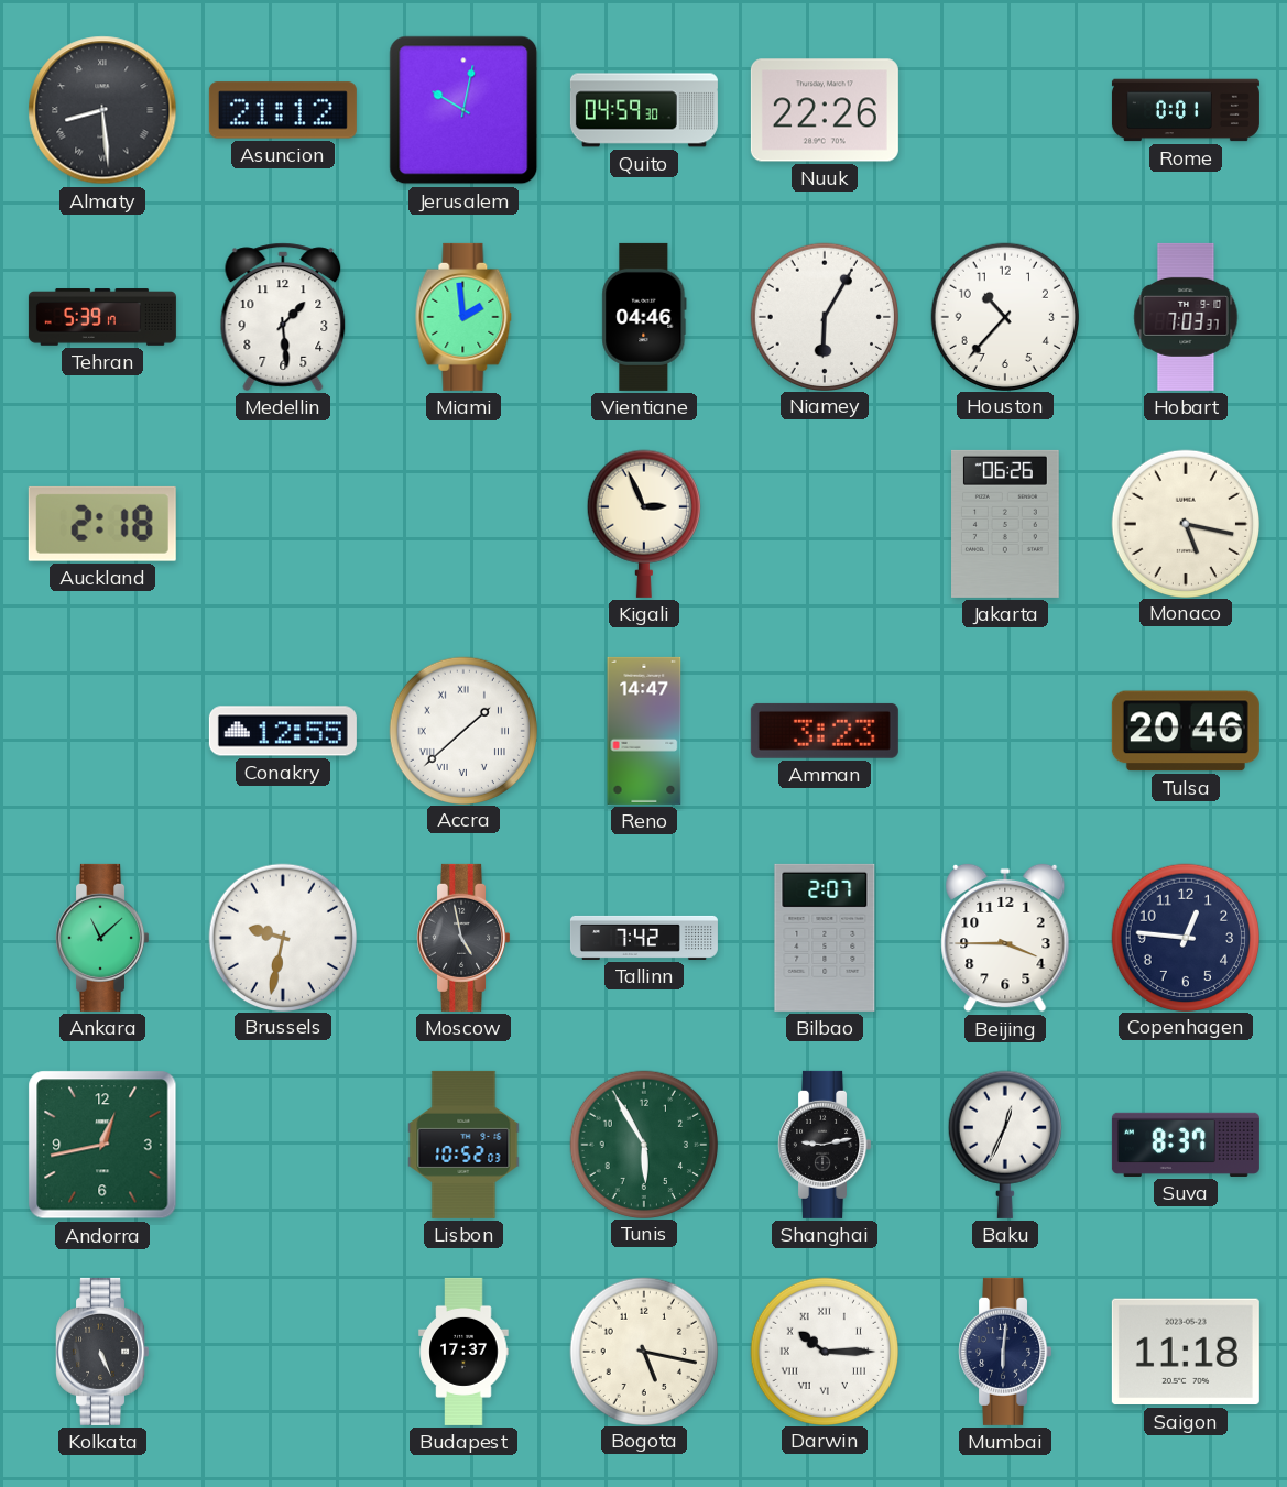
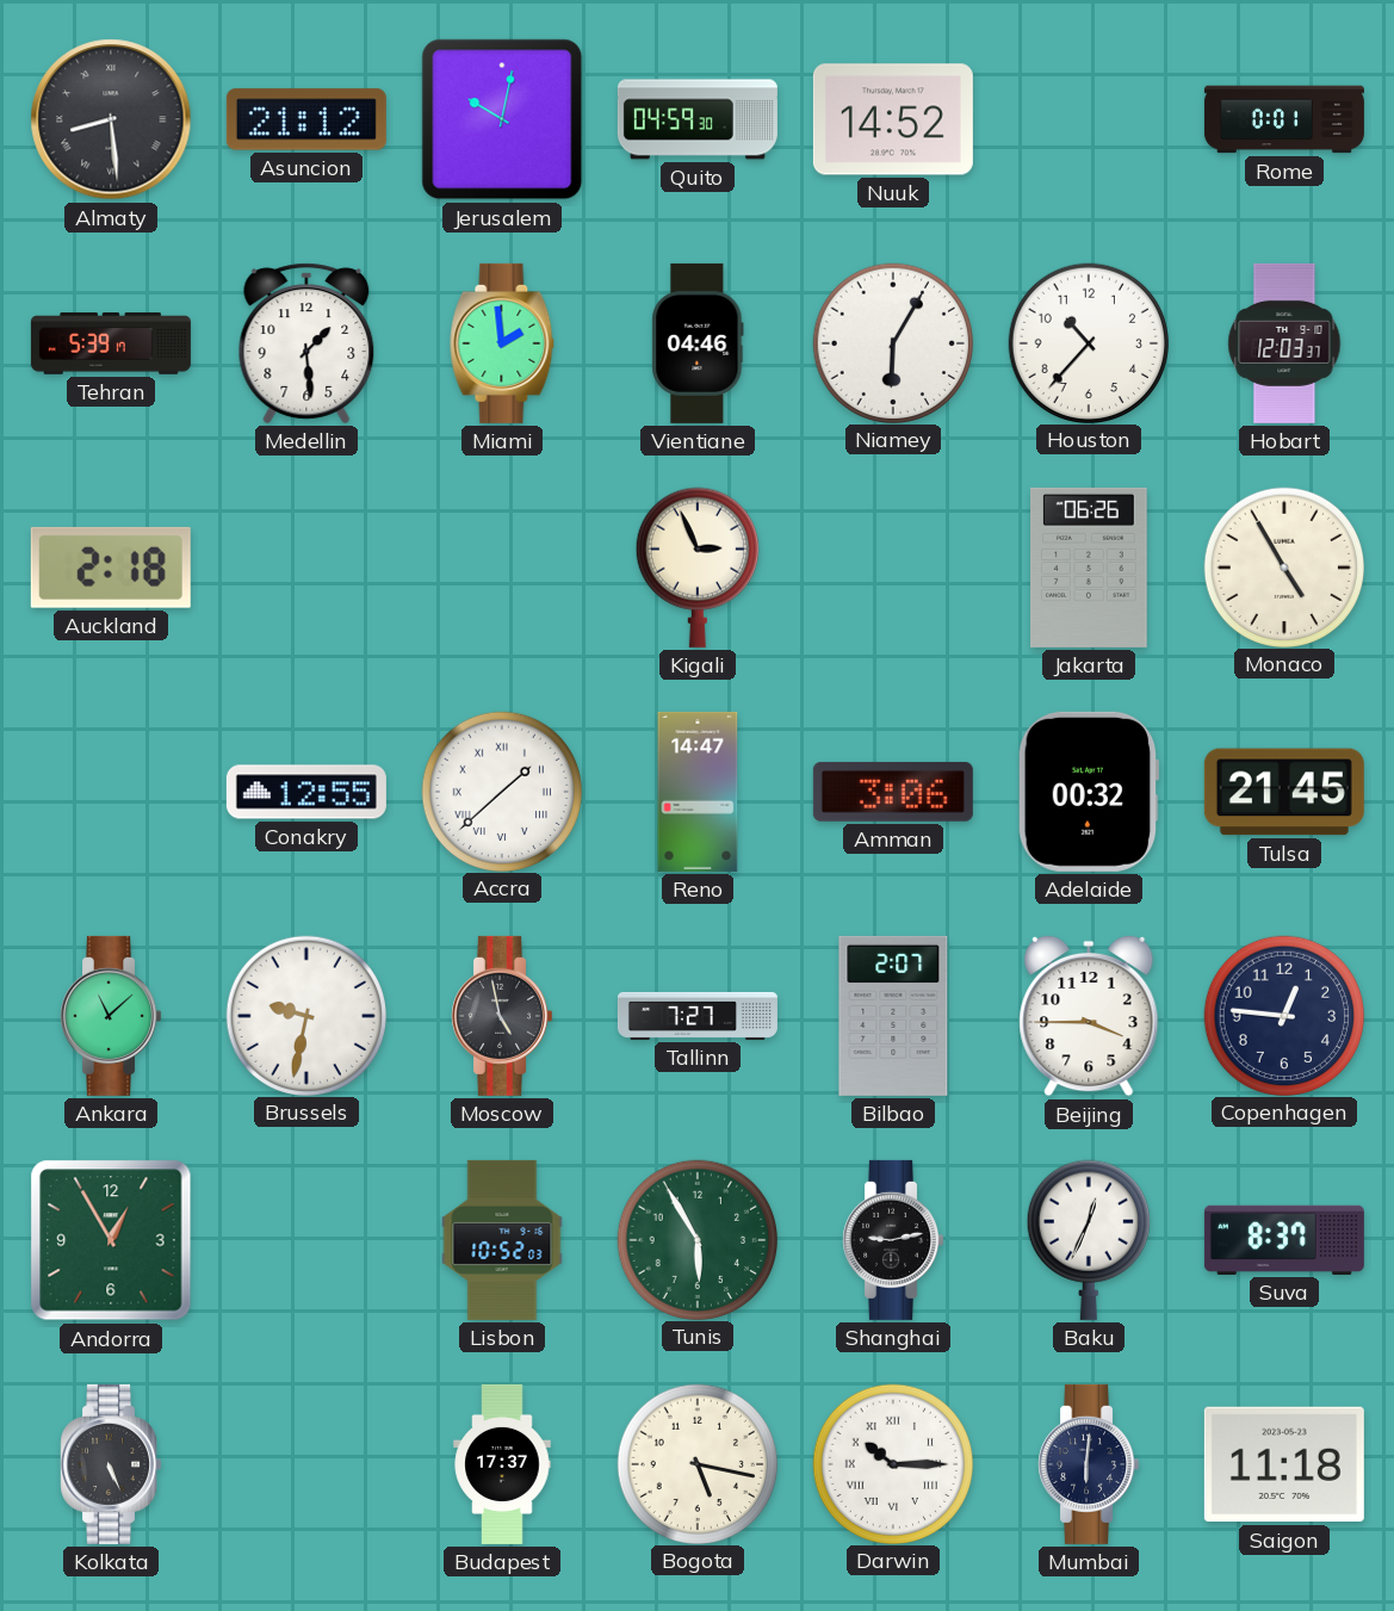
Nuuk: 22:26 -> 14:52 (893, 119)
Hobart: 7:03 -> 12:03 (1284, 343)
Monaco: 5:17 -> 4:55 (1283, 566)
Amman: 3:23 -> 3:06 (893, 792)
Adelaide: none -> 00:32 (1089, 792)
Tulsa: 20:46 -> 21:45 (1284, 792)
Tallinn: 7:42 -> 7:27 (698, 1016)
Andorra: 12:43 -> 12:55 (111, 1240)
